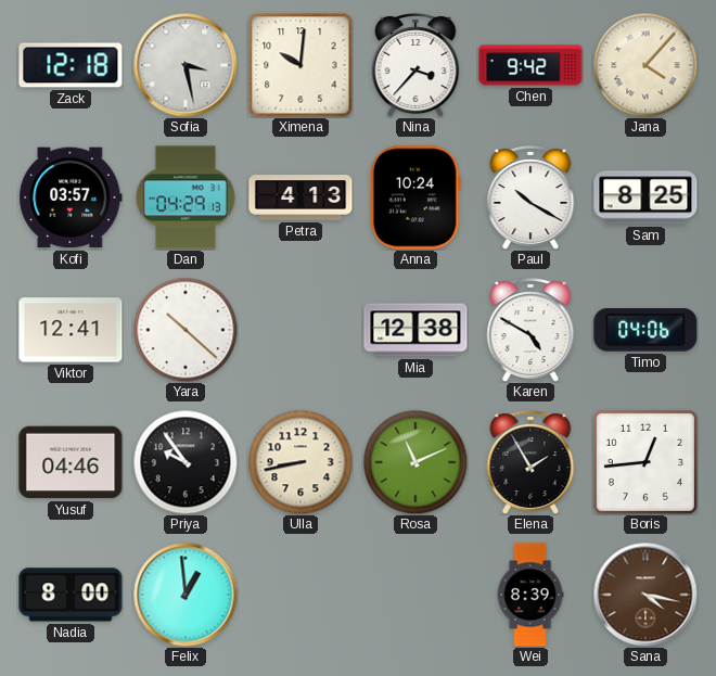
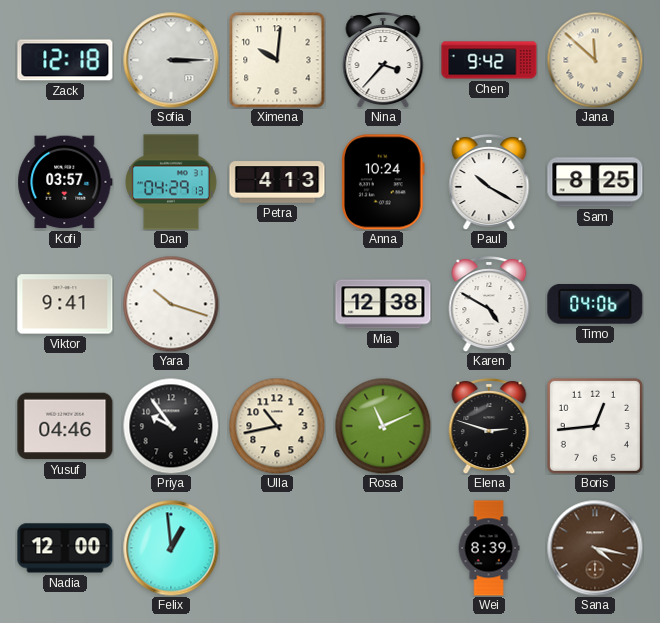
Sofia: 3:28 -> 3:15 (171, 60)
Jana: 4:07 -> 11:52 (595, 60)
Viktor: 12:41 -> 9:41 (65, 304)
Yara: 10:22 -> 10:18 (171, 304)
Ulla: 8:43 -> 10:43 (277, 426)
Elena: 1:55 -> 2:48 (489, 427)
Nadia: 8:00 -> 12:00 (65, 548)
